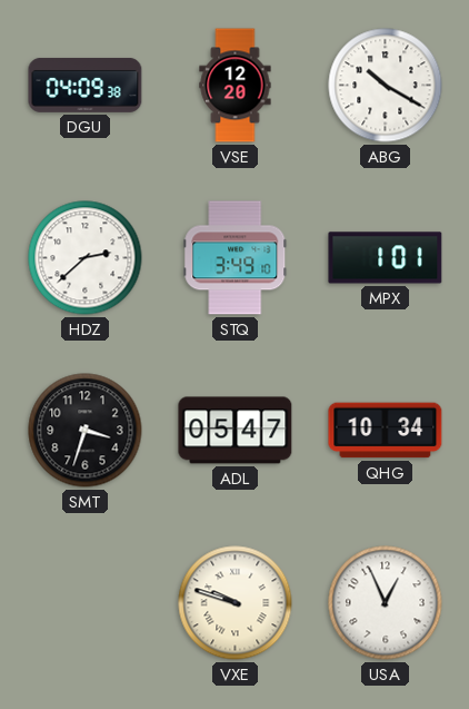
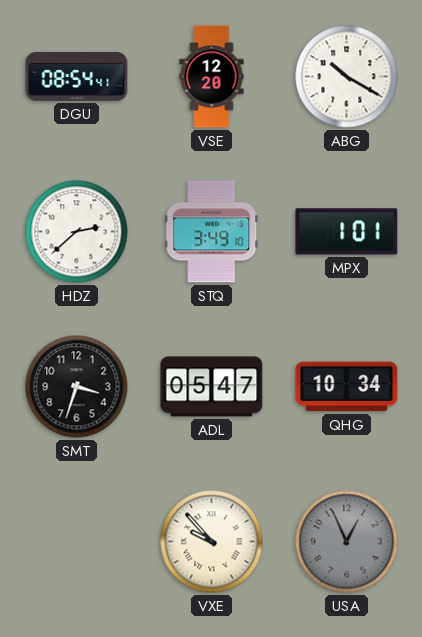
DGU: 04:09 -> 08:54 (77, 76)
VXE: 9:48 -> 9:53 (212, 542)
USA dial: white -> grey (347, 542)
